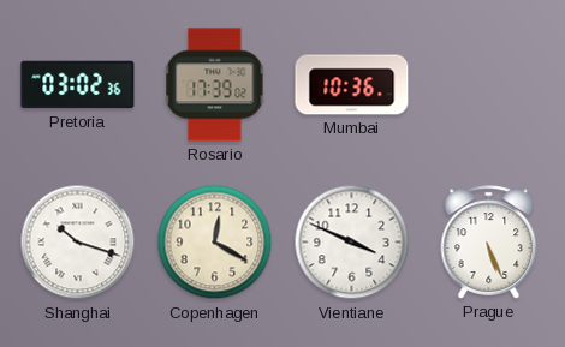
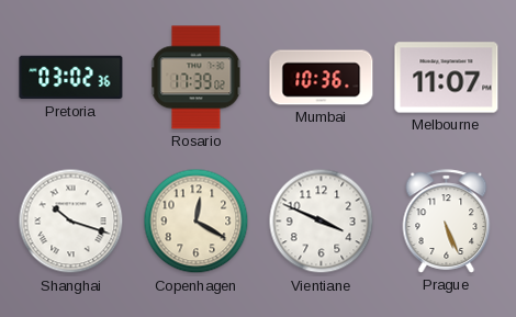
Melbourne: none -> 11:07 (447, 78)
